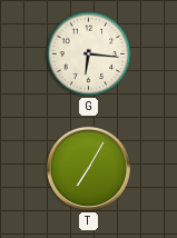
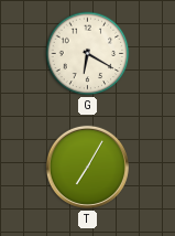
G: 6:16 -> 6:20 (88, 54)
